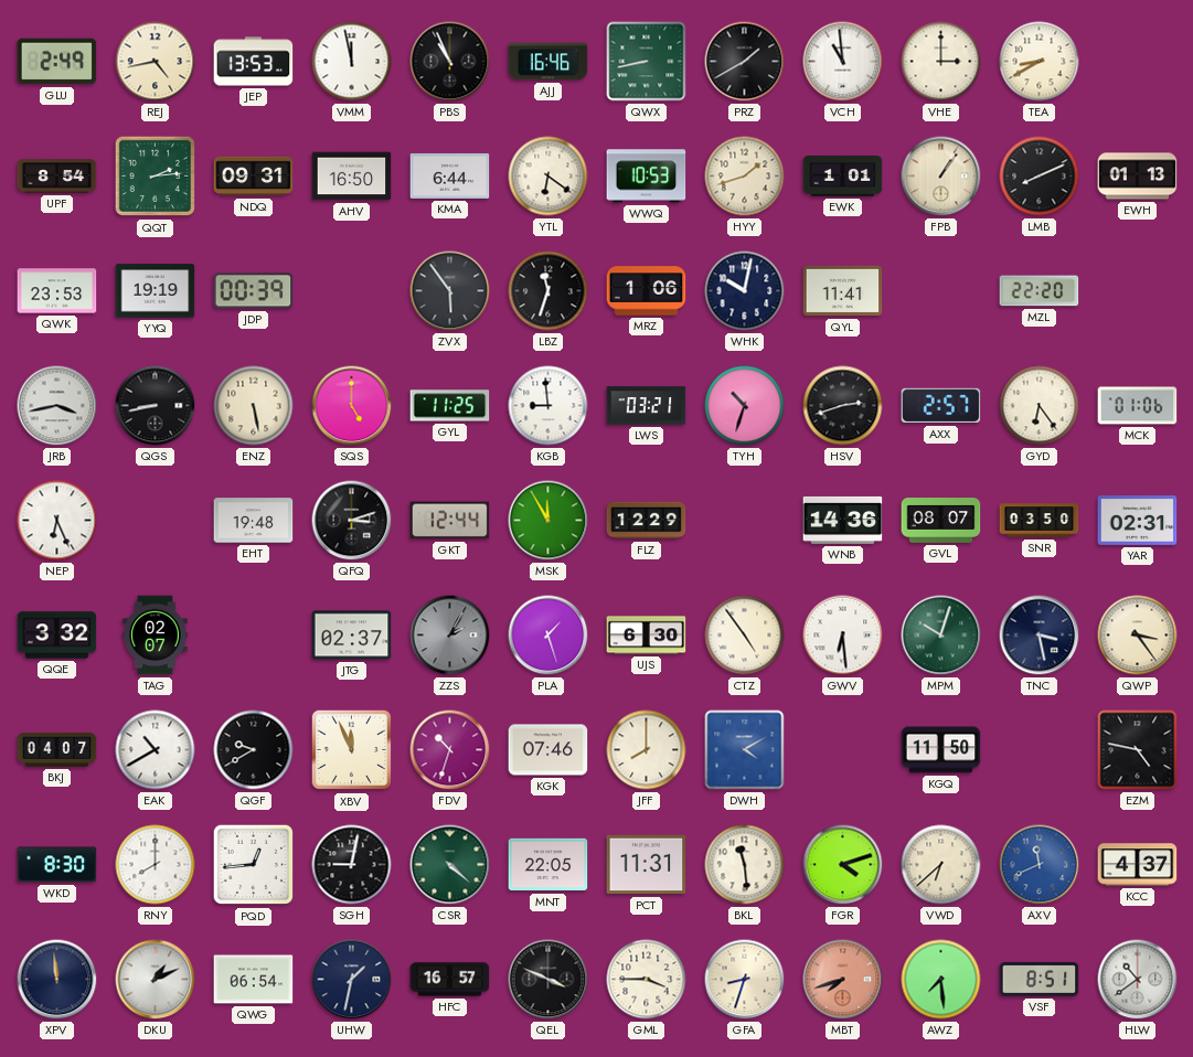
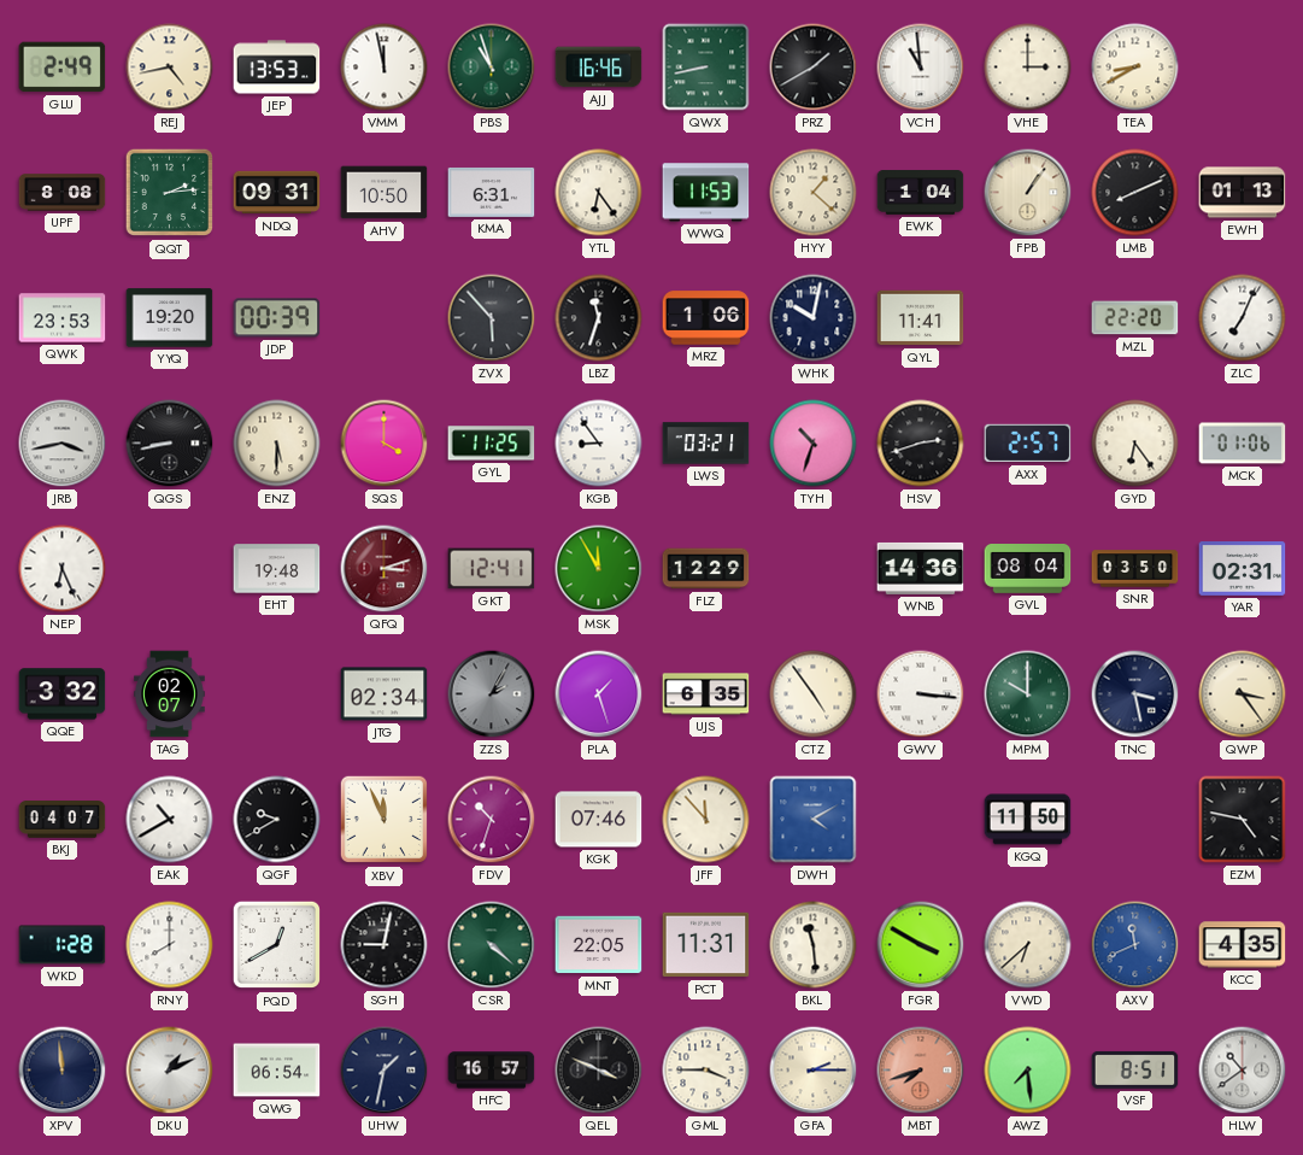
PBS: 10:56 -> 10:57 (492, 68)
PBS dial: black -> green (492, 68)
UPF: 8:54 -> 8:08 (63, 193)
AHV: 16:50 -> 10:50 (385, 193)
KMA: 6:44 -> 6:31 (492, 192)
YTL: 6:21 -> 6:24 (599, 193)
WWQ: 10:53 -> 11:53 (706, 193)
HYY: 1:42 -> 1:22 (814, 193)
EWK: 1:01 -> 1:04 (921, 193)
YYQ: 19:19 -> 19:20 (170, 318)
ZVX: 5:54 -> 5:53 (492, 318)
ZLC: none -> 7:04 (1243, 318)
ENZ: 5:28 -> 5:30 (277, 444)
SQS: 5:00 -> 4:00 (385, 444)
KGB: 8:59 -> 8:54 (599, 444)
QFQ dial: black -> burgundy (385, 569)
GKT: 12:44 -> 12:41 (492, 569)
GVL: 08:07 -> 08:04 (1028, 569)
JTG: 02:37 -> 02:34 (385, 694)
UJS: 6:30 -> 6:35 (706, 694)
GWV: 6:29 -> 3:16 (921, 694)
MPM: 10:03 -> 10:00 (1028, 694)
JFF: 8:00 -> 11:53 (706, 820)
WKD: 8:30 -> 1:28 (63, 945)
PQD: 12:44 -> 12:40 (277, 945)
FGR: 4:12 -> 3:50 (921, 945)
KCC: 4:37 -> 4:35 (1243, 945)
GFA: 8:33 -> 2:15 (814, 1071)
